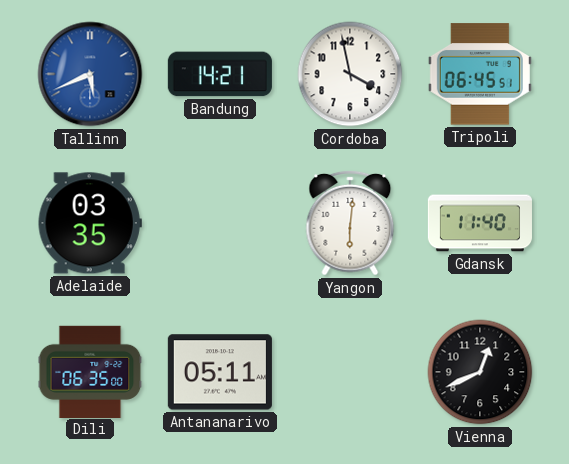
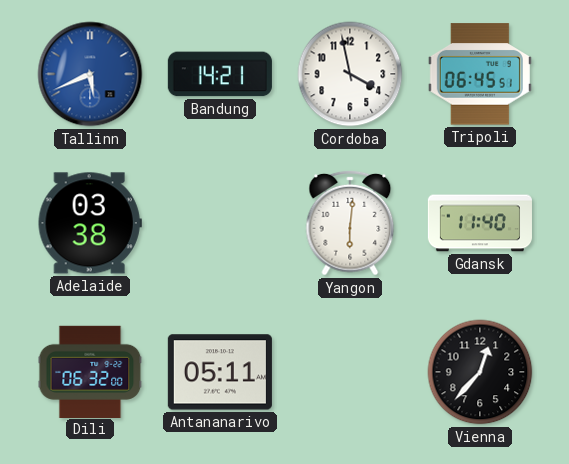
Adelaide: 03:35 -> 03:38 (90, 223)
Dili: 06:35 -> 06:32 (90, 371)
Vienna: 12:41 -> 12:37 (480, 372)
